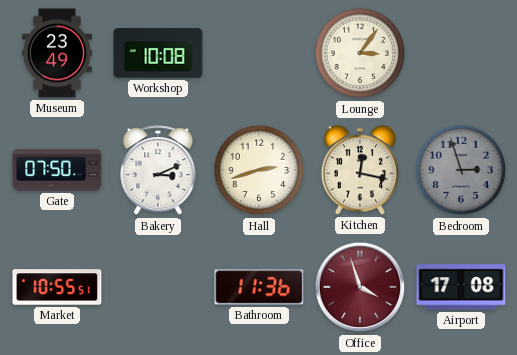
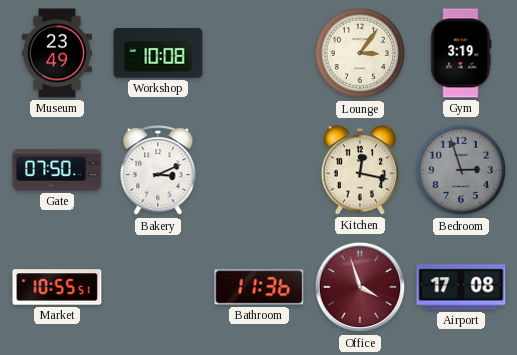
Gym: none -> 3:19 (461, 53)
Hall: 2:42 -> none (259, 170)
